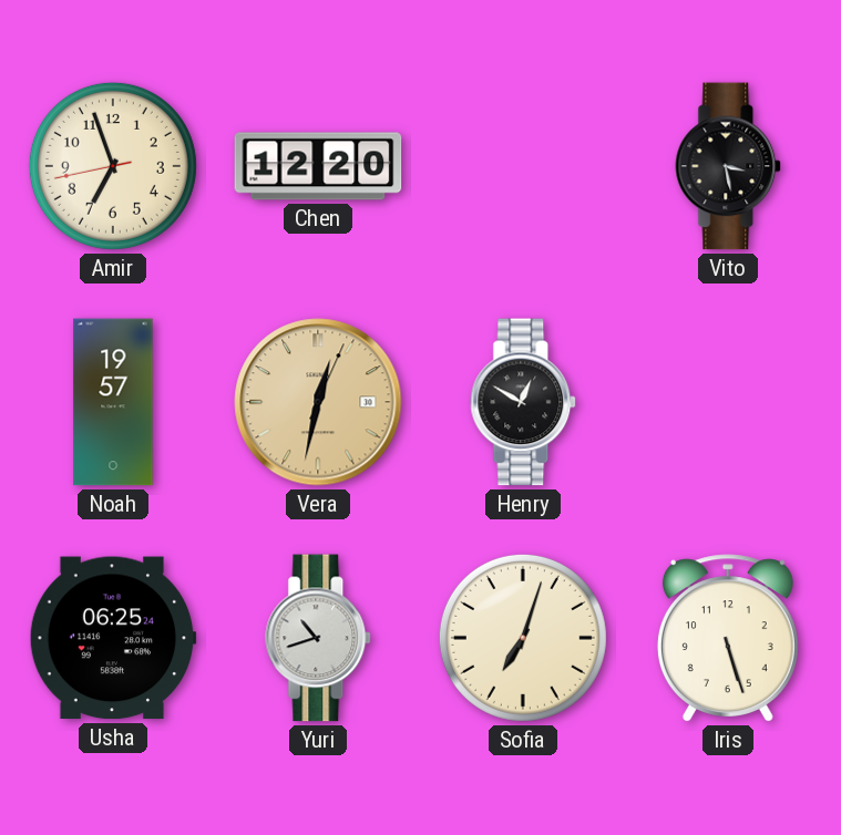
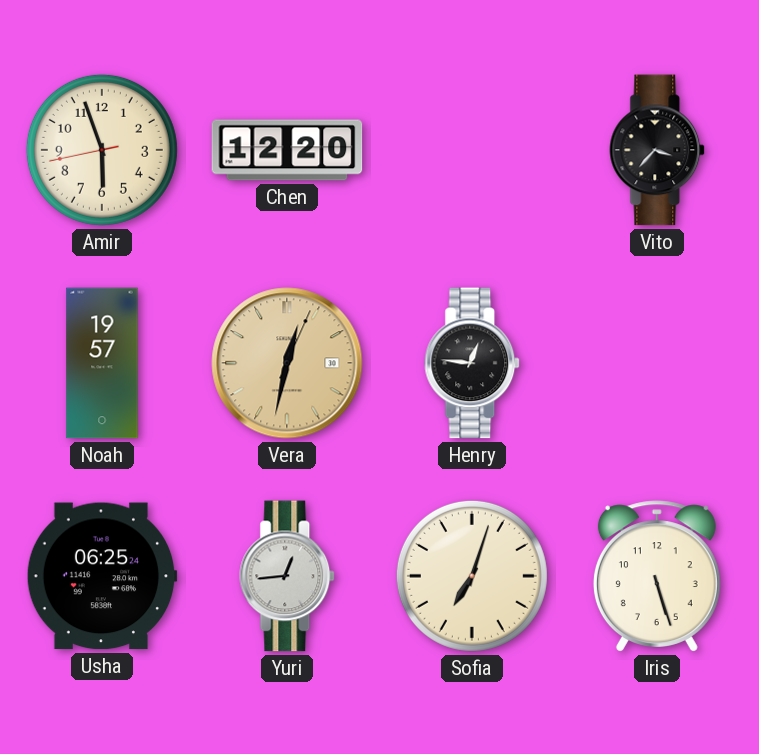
Amir: 6:56 -> 5:56 (102, 150)
Vito: 3:28 -> 3:37 (658, 150)
Henry: 12:50 -> 12:46 (473, 363)
Yuri: 10:42 -> 12:44 (288, 576)
